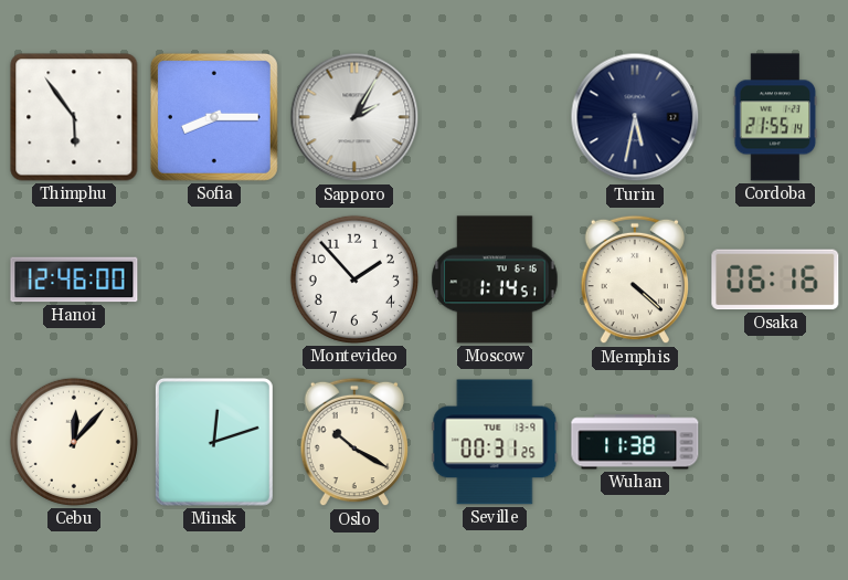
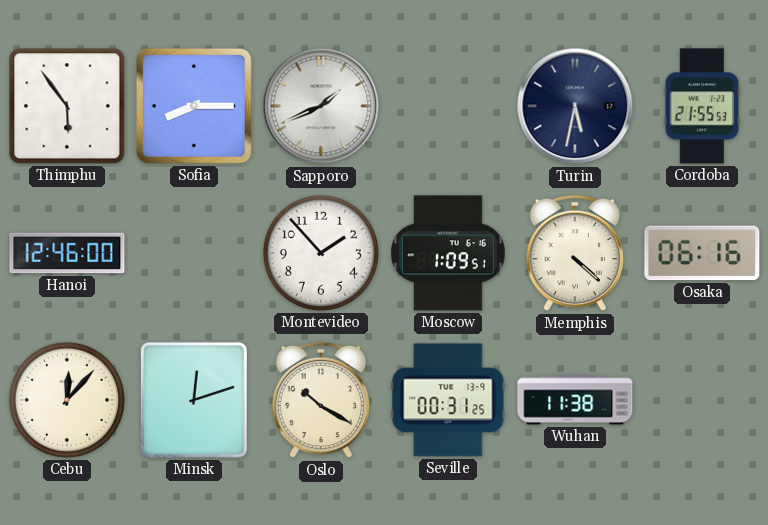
Sapporo: 2:05 -> 1:41 (321, 106)
Cordoba: 21:55:14 -> 21:55:53 (702, 106)
Moscow: 1:14 -> 1:09 (448, 253)
